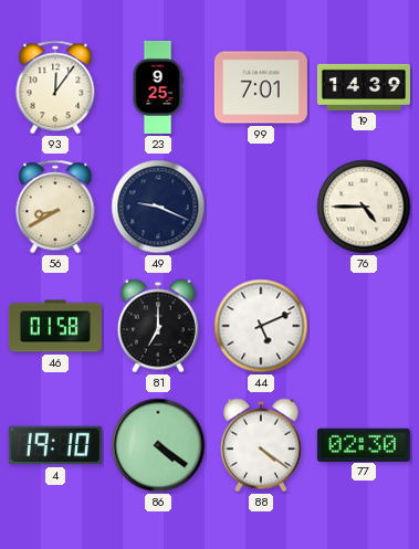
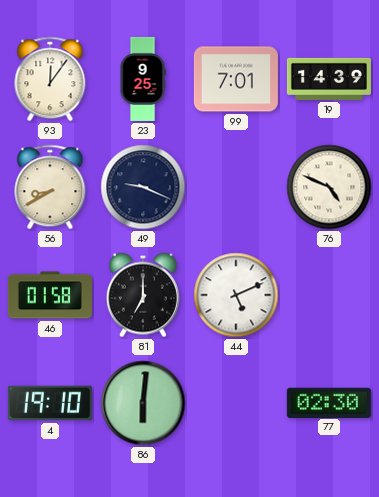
76: 4:45 -> 4:49 (329, 187)
86: 4:21 -> 6:01 (143, 403)
88: 4:21 -> none (261, 445)
